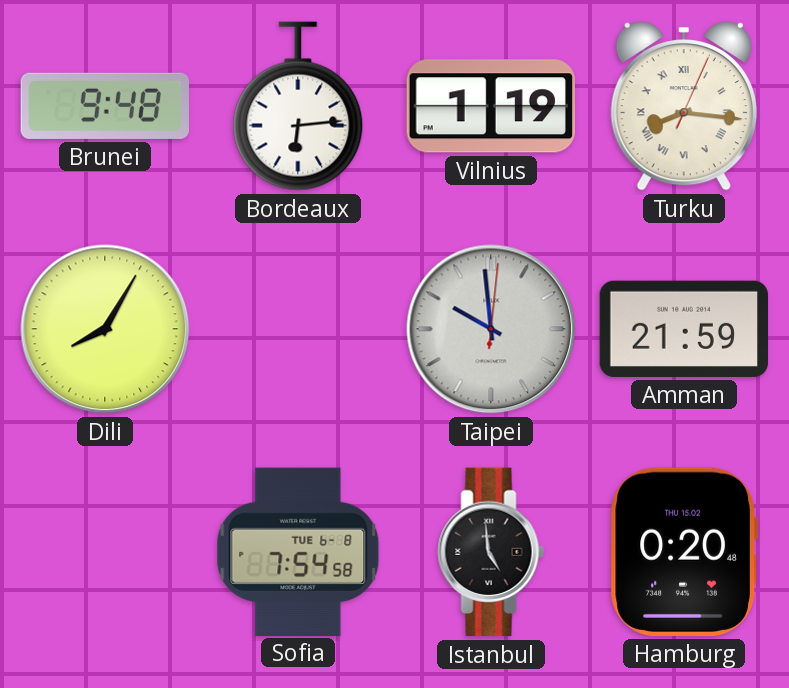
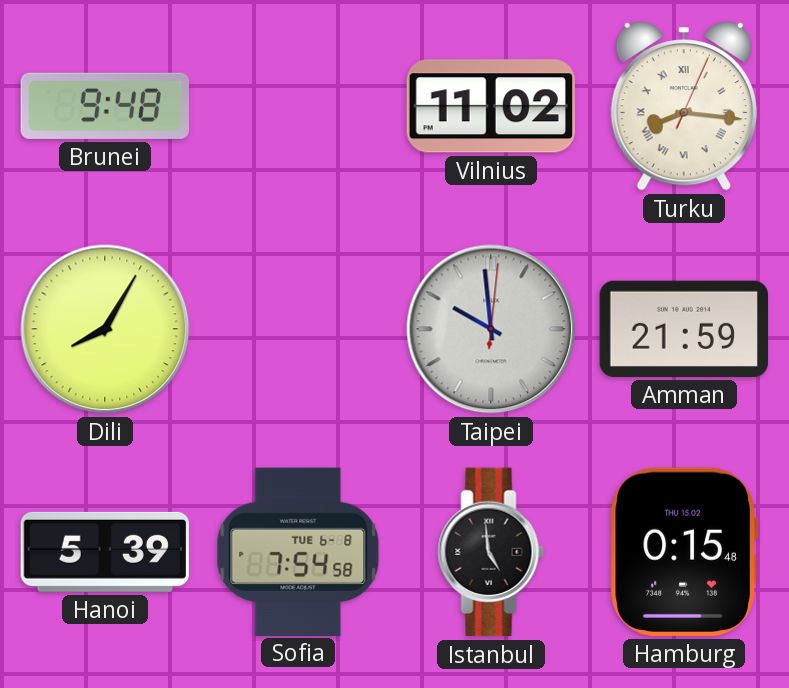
Bordeaux: 6:14 -> none (298, 106)
Vilnius: 1:19 -> 11:02 (491, 106)
Hanoi: none -> 5:39 (104, 552)
Hamburg: 0:20 -> 0:15 (684, 552)
